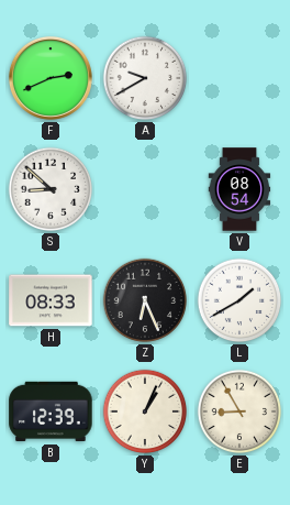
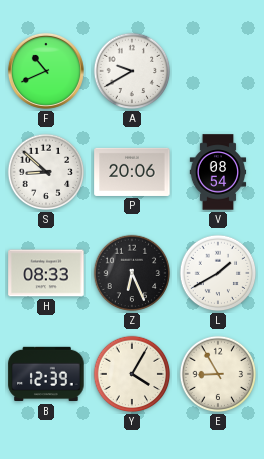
F: 2:41 -> 10:41 (46, 71)
P: none -> 20:06 (132, 172)
Y: 1:04 -> 4:05 (132, 374)
